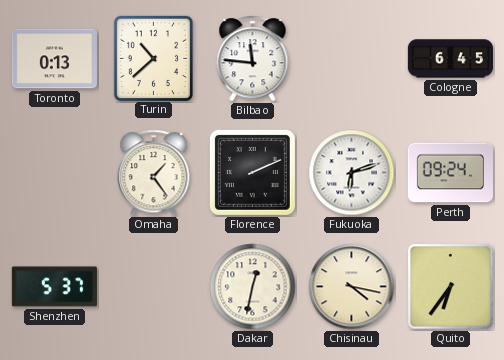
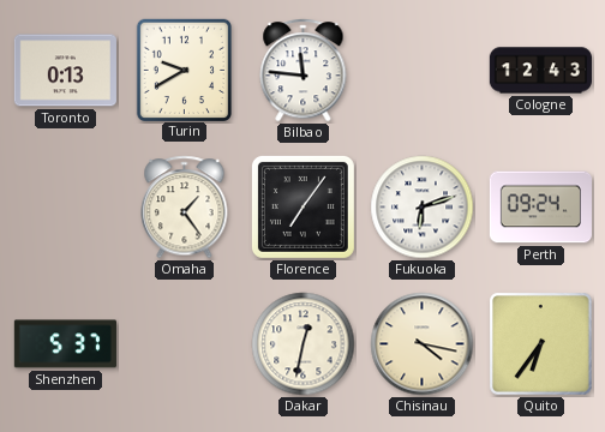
Turin: 10:38 -> 9:40 (184, 70)
Cologne: 6:45 -> 12:43 (540, 71)
Florence: 2:11 -> 7:06 (302, 206)
